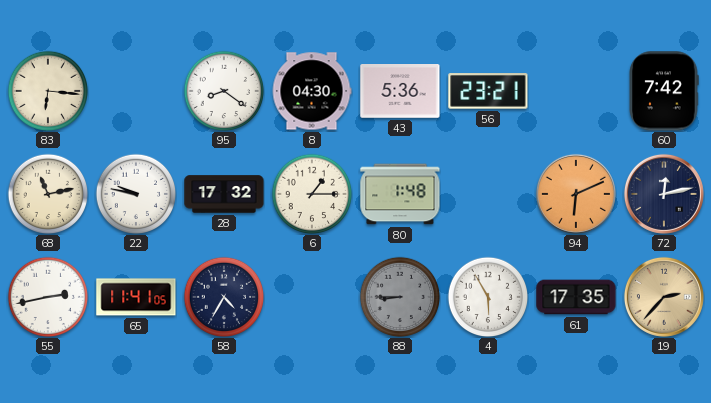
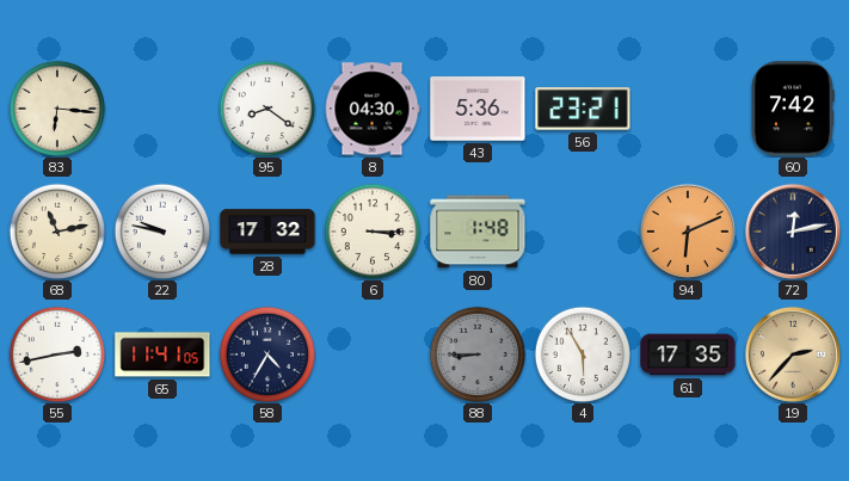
6: 1:15 -> 3:15 (373, 232)
